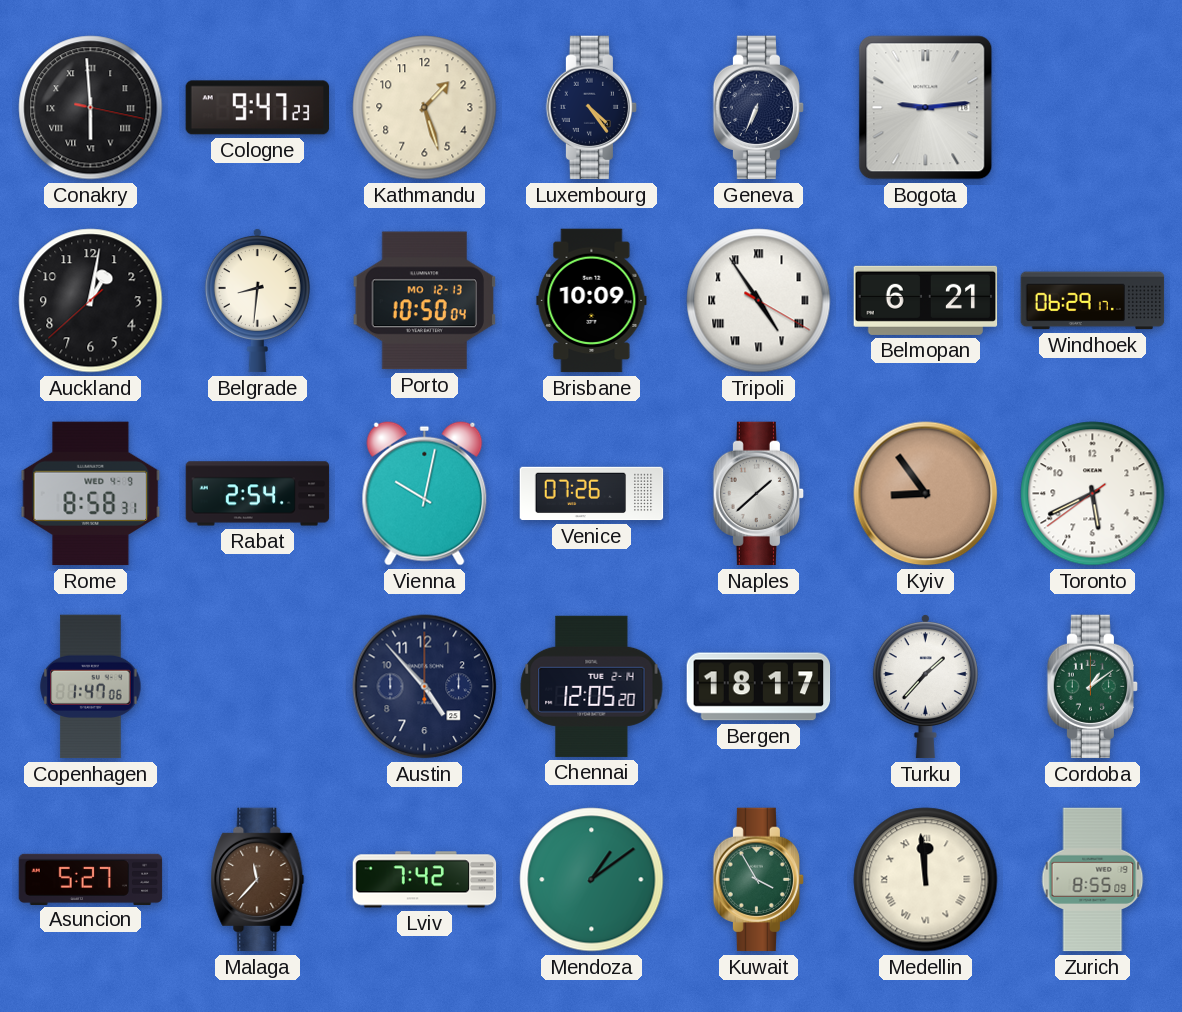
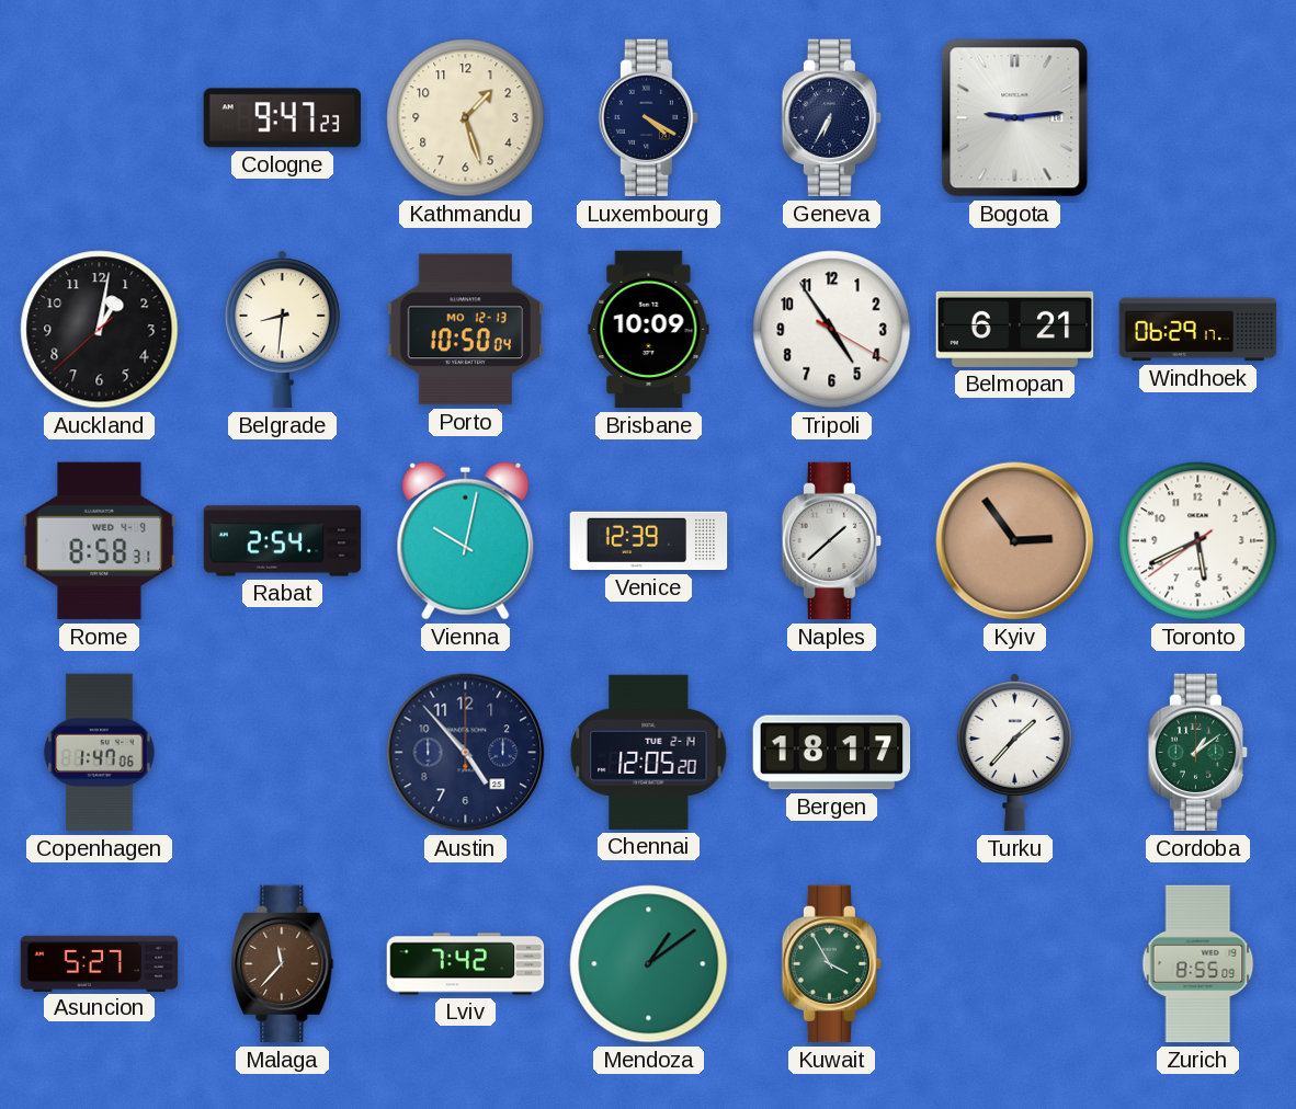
Conakry: 5:59 -> none (91, 108)
Luxembourg: 4:24 -> 4:20 (649, 118)
Geneva: 6:34 -> 6:35 (832, 118)
Tripoli numerals: Roman -> Arabic (832, 330)
Venice: 07:26 -> 12:39 (649, 541)
Kyiv: 8:54 -> 2:54 (1015, 541)
Medellin: 11:59 -> none (926, 880)
